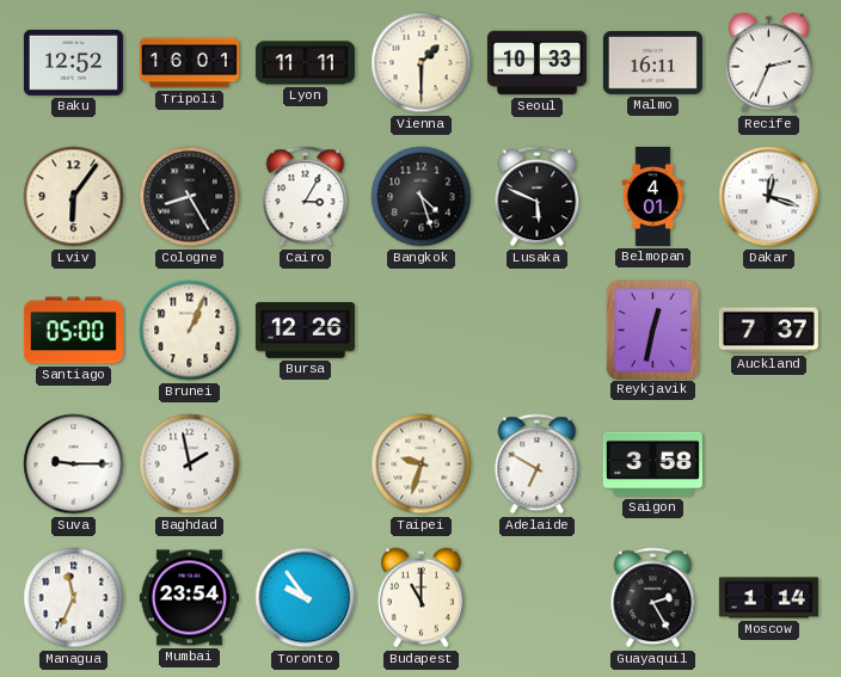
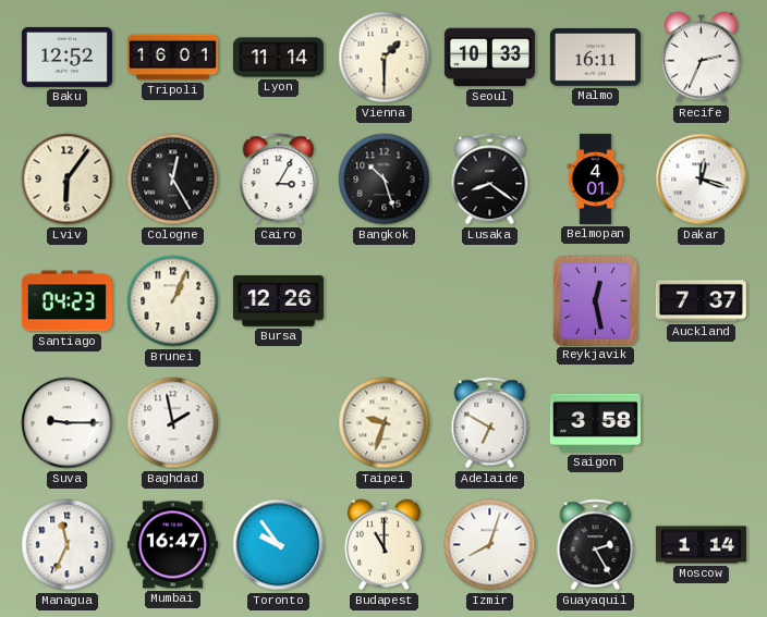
Lyon: 11:11 -> 11:14 (278, 58)
Cologne: 8:25 -> 12:25 (173, 180)
Bangkok: 4:27 -> 10:27 (385, 180)
Lusaka: 5:49 -> 8:21 (490, 180)
Santiago: 05:00 -> 04:23 (66, 301)
Reykjavik: 12:32 -> 12:28 (595, 300)
Mumbai: 23:54 -> 16:47 (172, 545)
Izmir: none -> 8:03 (490, 545)
